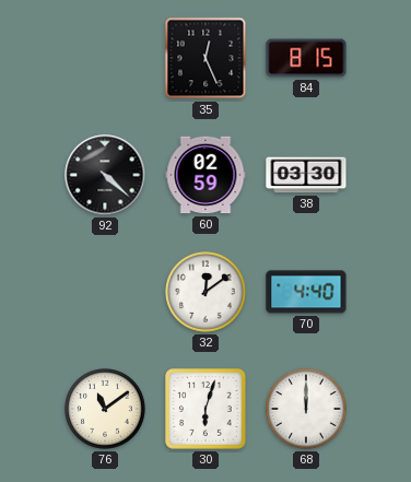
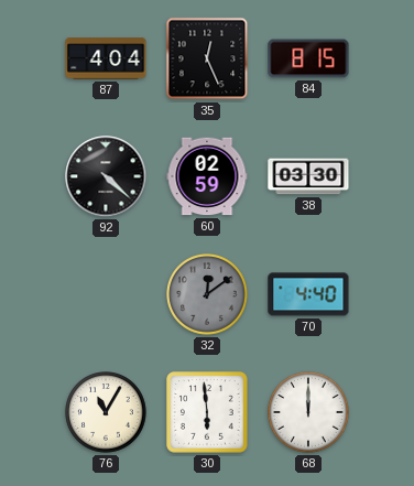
87: none -> 4:04 (106, 58)
32 dial: white -> grey (207, 294)
76: 11:09 -> 11:05 (106, 412)
30: 6:03 -> 5:59 (207, 412)
